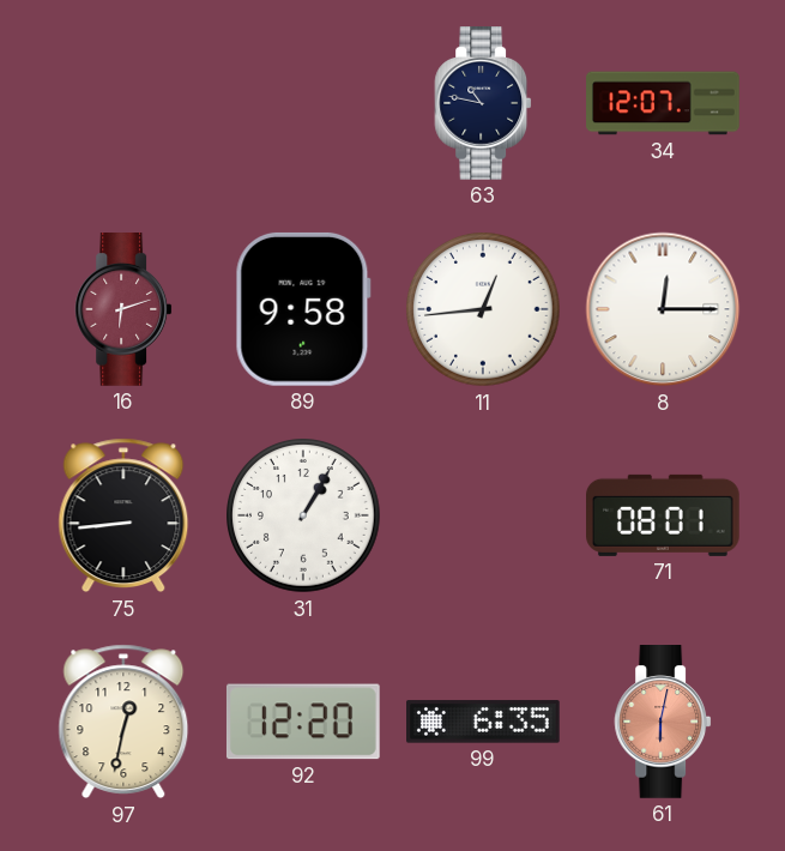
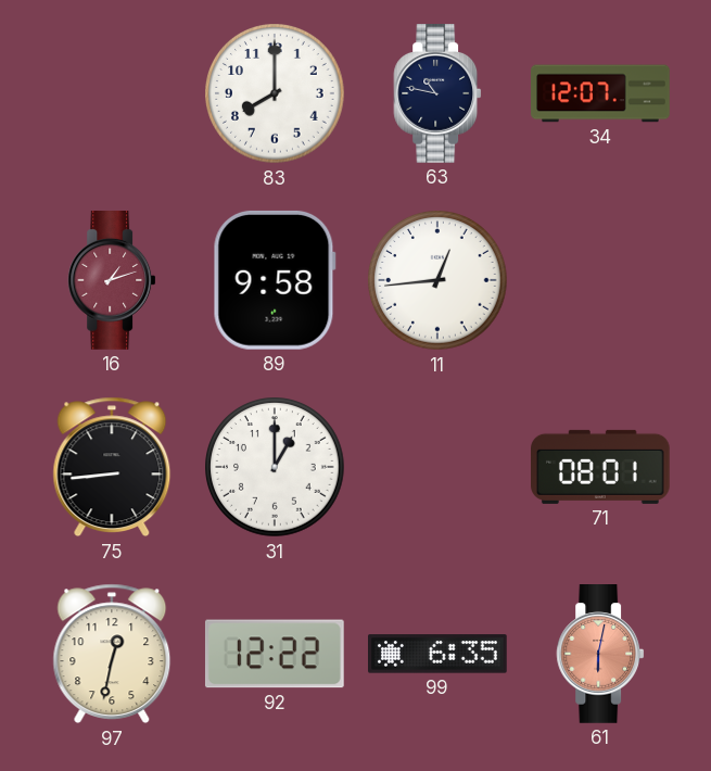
83: none -> 8:00 (275, 93)
16: 6:12 -> 1:12 (112, 281)
8: 12:15 -> none (663, 309)
31: 1:05 -> 1:00 (275, 467)
92: 12:20 -> 12:22 (275, 654)
